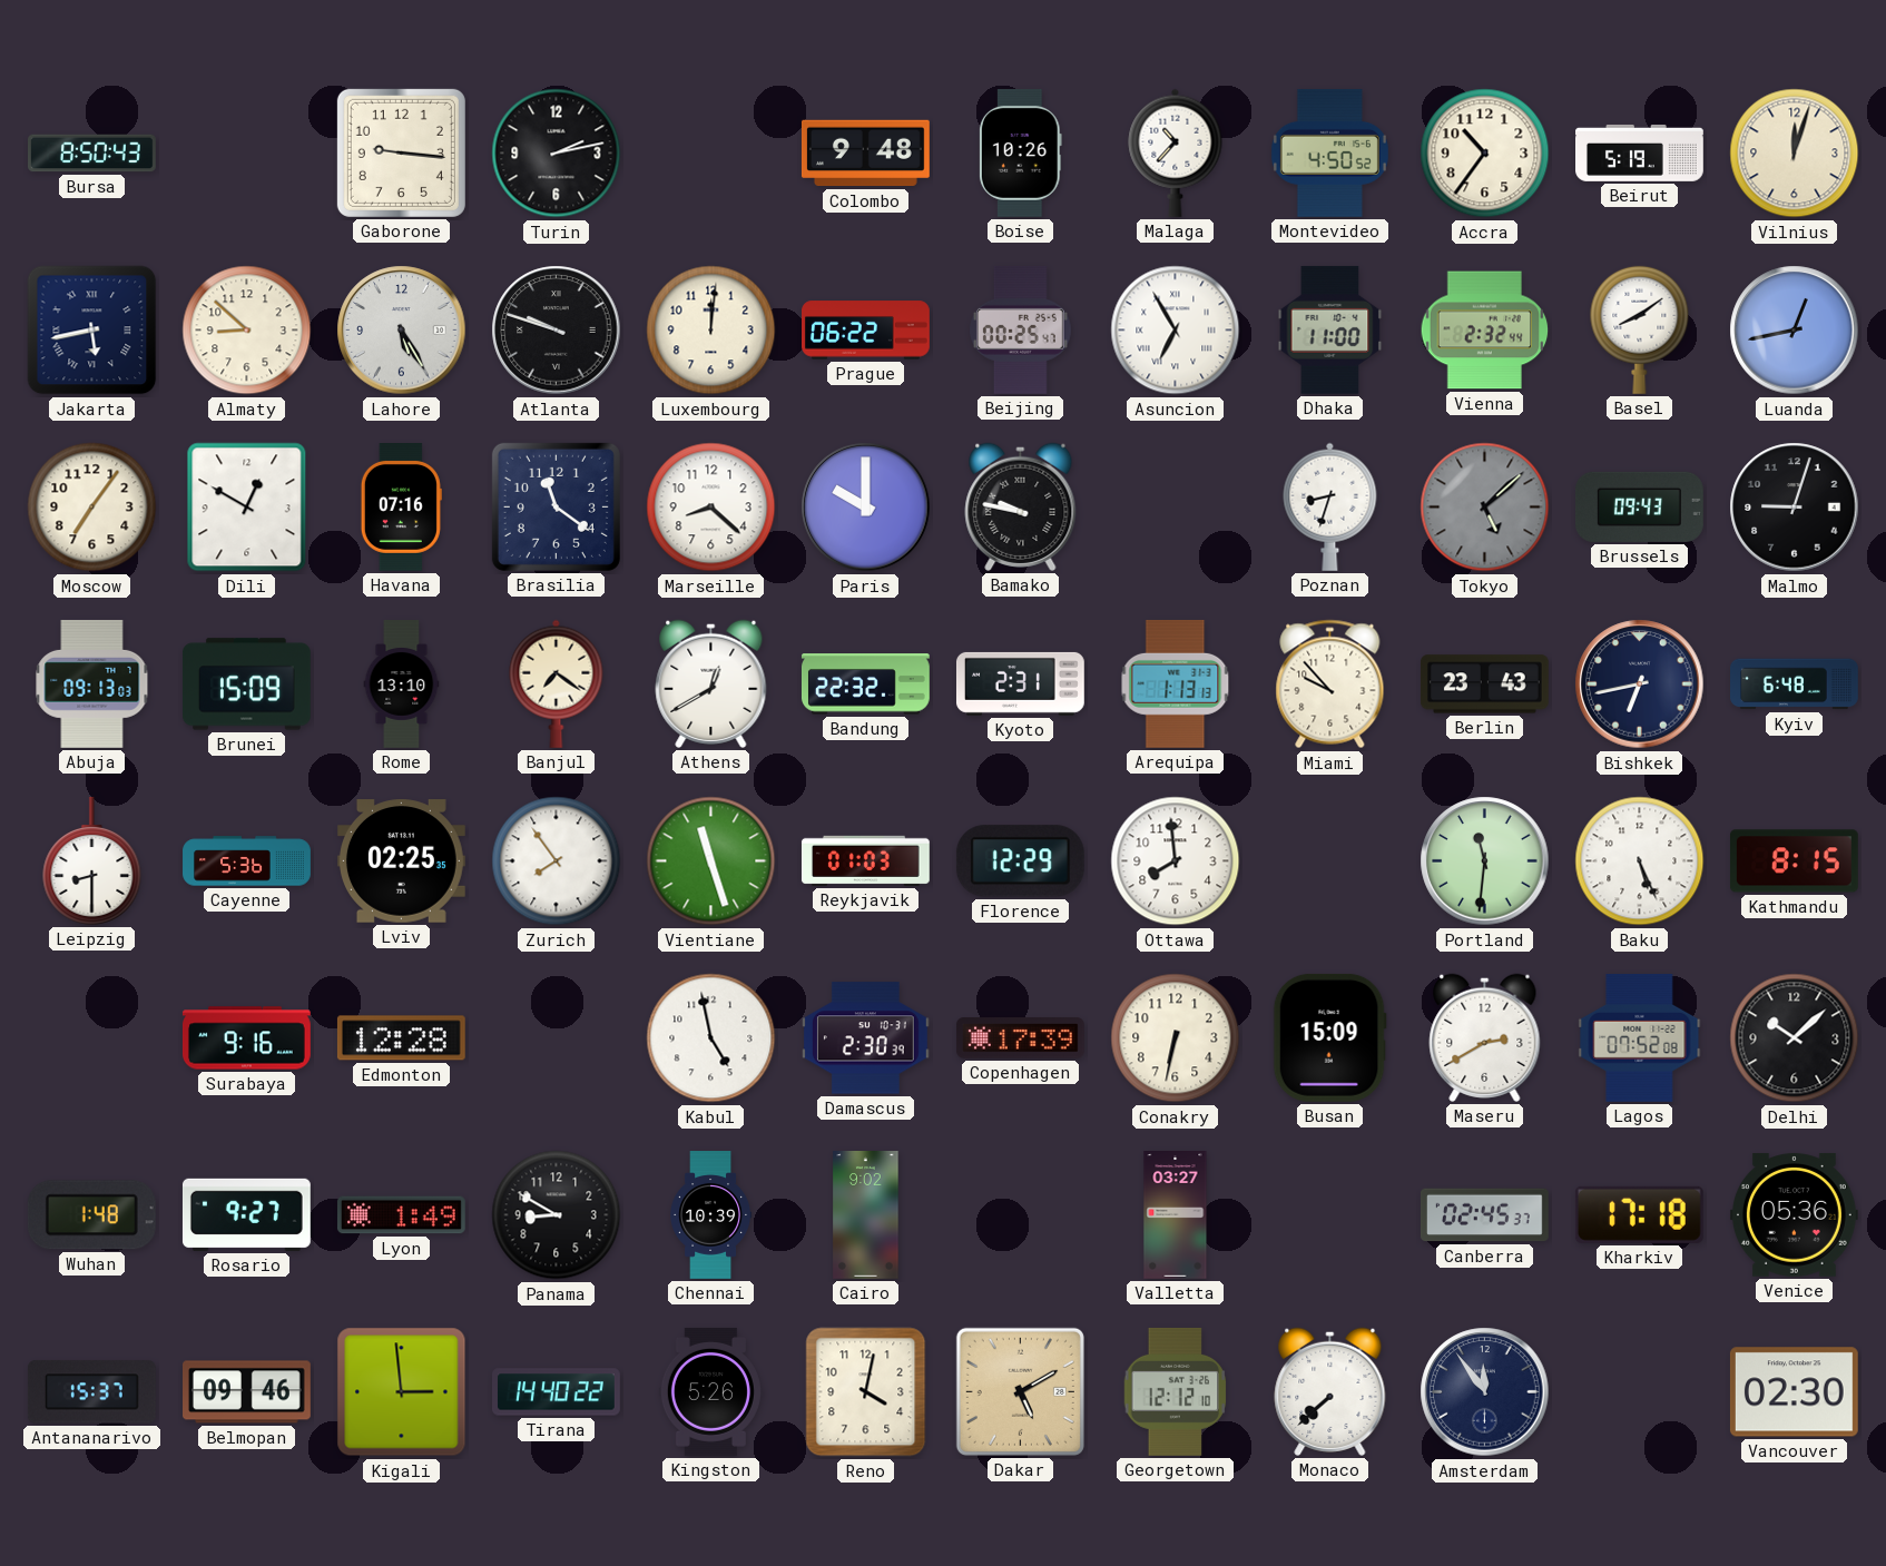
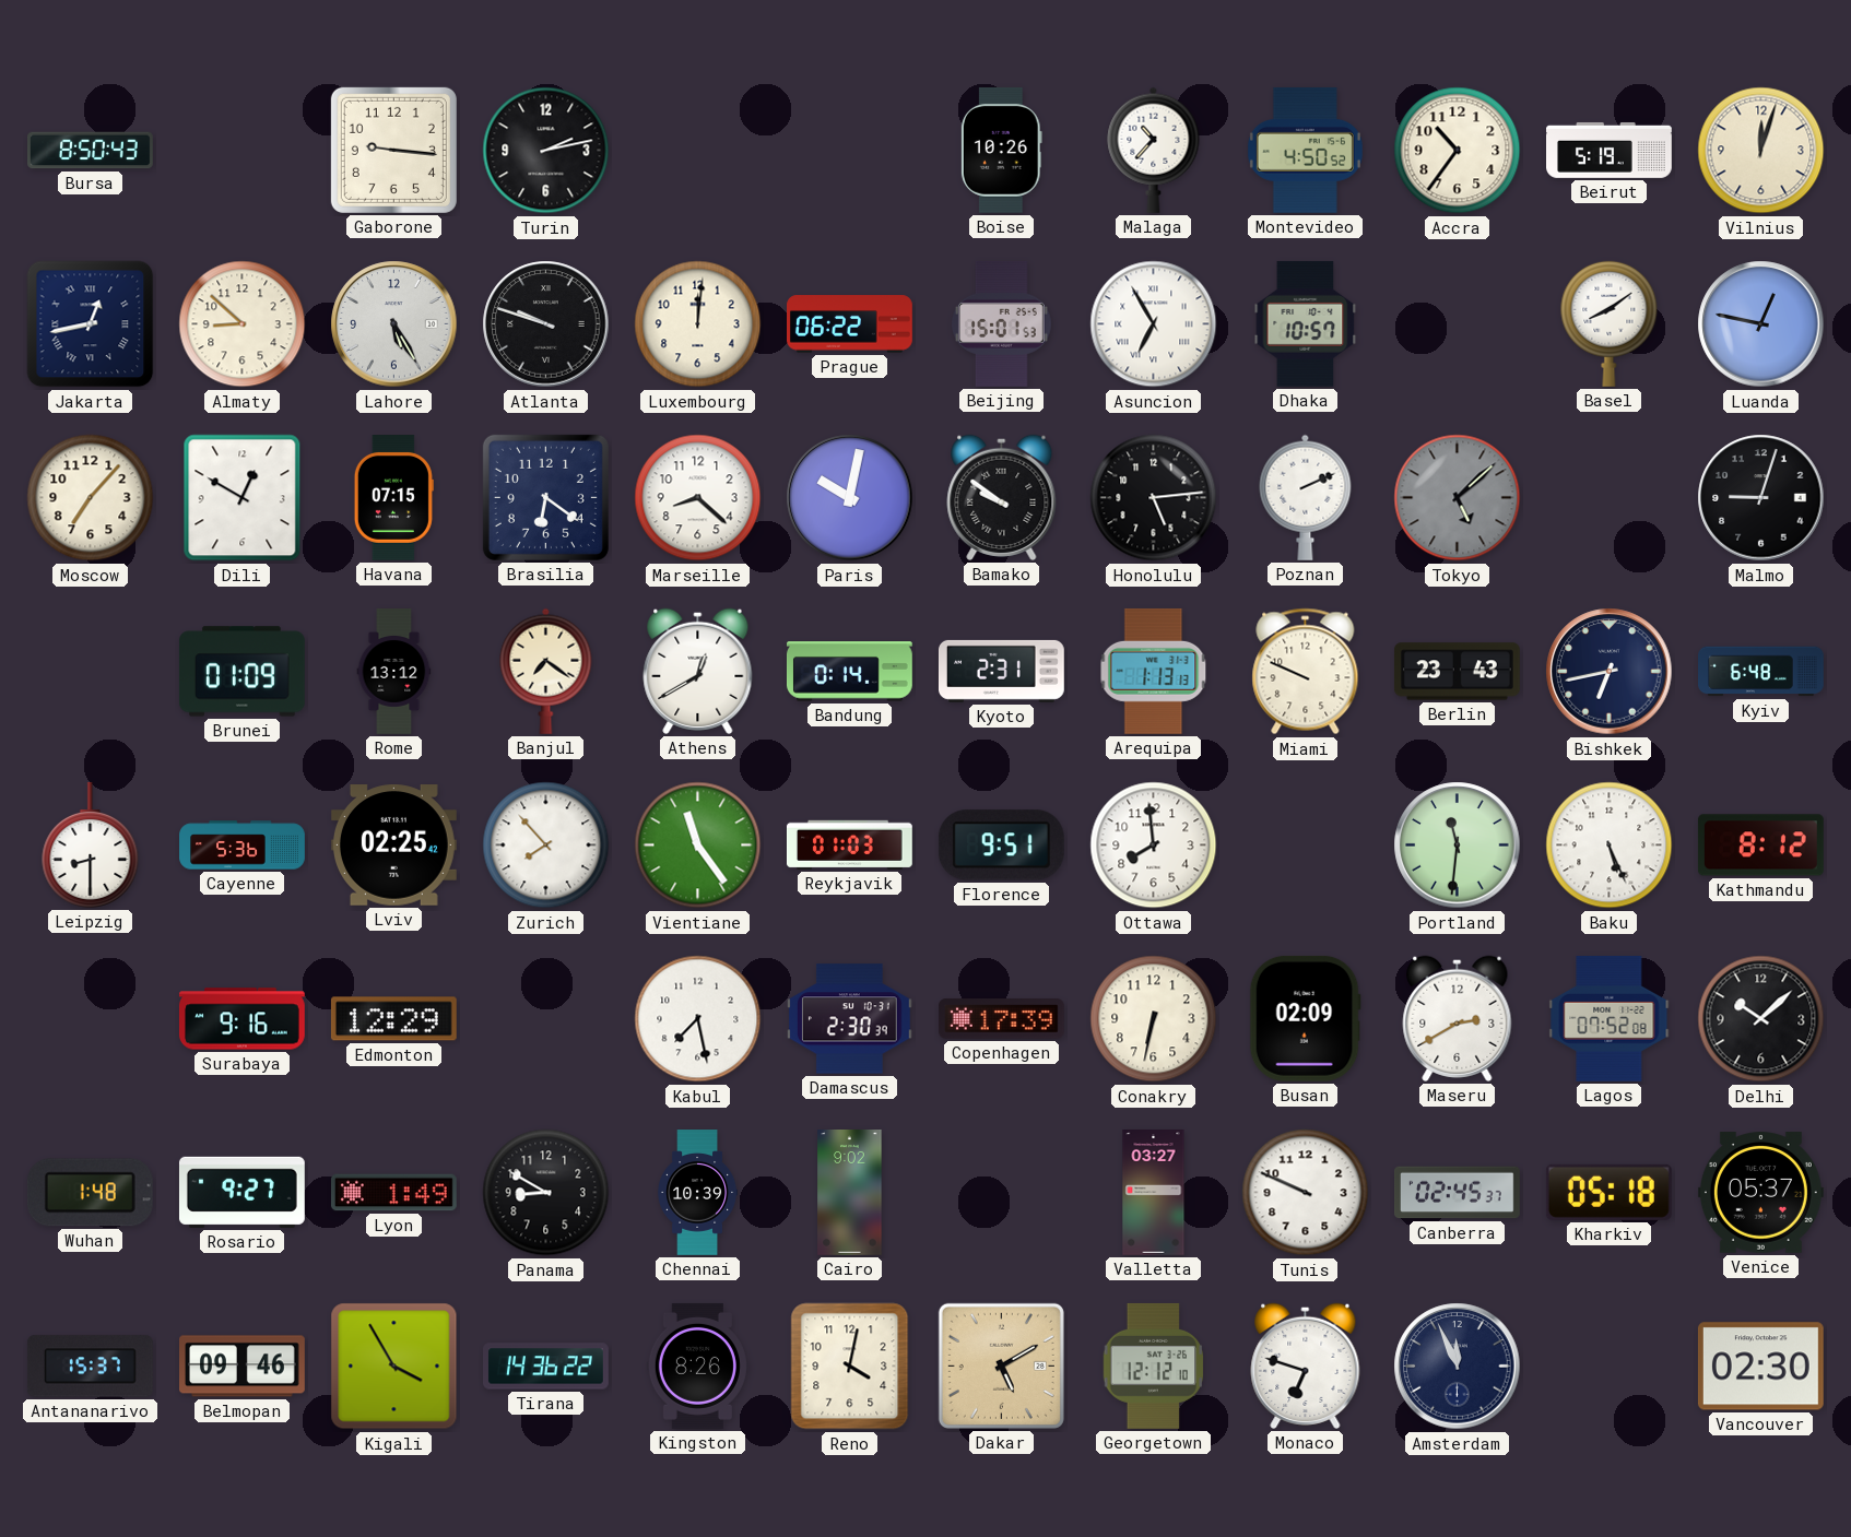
Colombo: 9:48 -> none (865, 154)
Jakarta: 5:43 -> 12:43 (91, 324)
Beijing: 00:25 -> 15:01 (1001, 323)
Dhaka: 11:00 -> 10:57 (1306, 323)
Vienna: 2:32 -> none (1485, 331)
Luanda: 12:43 -> 12:47 (1761, 324)
Moscow: 7:06 -> 7:07 (91, 498)
Havana: 07:16 -> 07:15 (393, 498)
Brasilia: 11:21 -> 6:21 (545, 497)
Paris: 10:00 -> 10:02 (850, 498)
Bamako: 9:47 -> 9:51 (1002, 497)
Honolulu: none -> 5:14 (1154, 498)
Poznan: 8:33 -> 2:11 (1306, 497)
Brussels: 09:43 -> none (1639, 506)
Abuja: 09:13 -> none (92, 683)
Brunei: 15:09 -> 01:09 (241, 672)
Rome: 13:10 -> 13:12 (394, 672)
Bandung: 22:32 -> 0:14 (849, 672)
Miami: 9:53 -> 9:49 (1306, 672)
Lviv: 02:25:35 -> 02:25:42 (393, 846)
Zurich: 7:54 -> 7:53 (546, 846)
Vientiane: 11:27 -> 11:24 (698, 846)
Florence: 12:29 -> 9:51 (1001, 846)
Kathmandu: 8:15 -> 8:12 (1760, 846)
Edmonton: 12:28 -> 12:29 (393, 1019)
Kabul: 4:58 -> 7:28 (698, 1019)
Busan: 15:09 -> 02:09 (1305, 1018)
Tunis: none -> 9:49 (1306, 1193)
Kharkiv: 17:18 -> 05:18 (1608, 1192)
Venice: 05:36 -> 05:37 (1760, 1193)
Kigali: 2:59 -> 3:55 (394, 1367)
Tirana: 14:40 -> 14:36 (546, 1367)
Kingston: 5:26 -> 8:26 (697, 1365)
Monaco: 7:38 -> 6:48 (1306, 1365)
Amsterdam: 11:54 -> 11:56 (1458, 1367)
